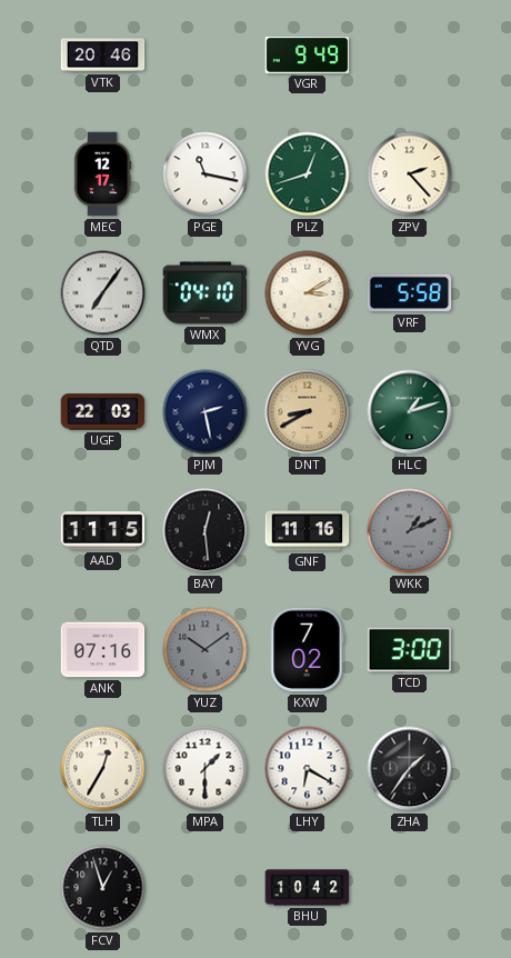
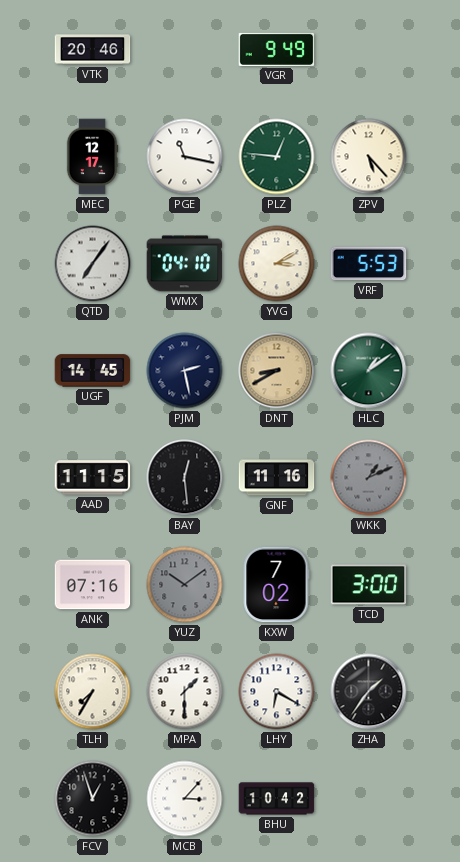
PLZ: 12:42 -> 12:46 (277, 157)
ZPV: 2:23 -> 5:23 (369, 157)
VRF: 5:58 -> 5:53 (369, 264)
UGF: 22:03 -> 14:45 (93, 371)
HLC: 1:12 -> 1:09 (369, 371)
TLH: 12:35 -> 7:35 (93, 692)
MCB: none -> 3:07 (185, 799)
